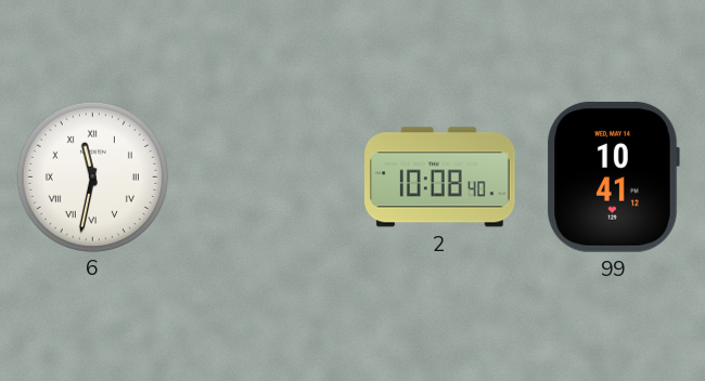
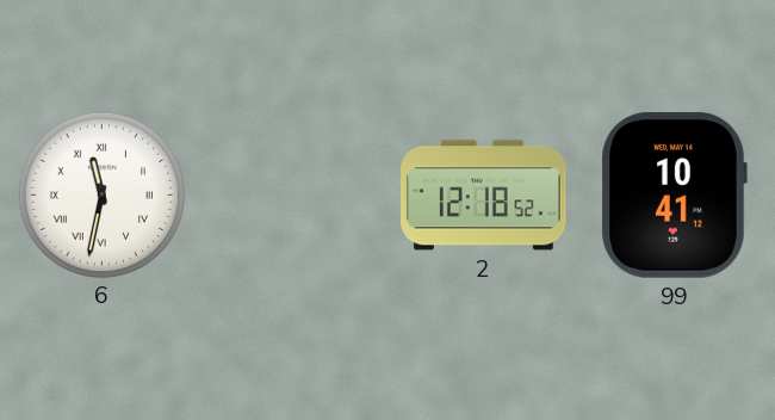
2: 10:08 -> 12:18 (484, 196)
